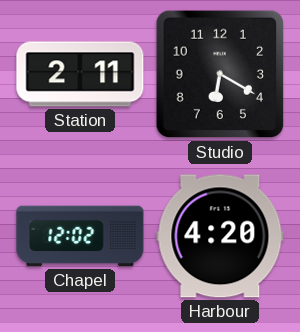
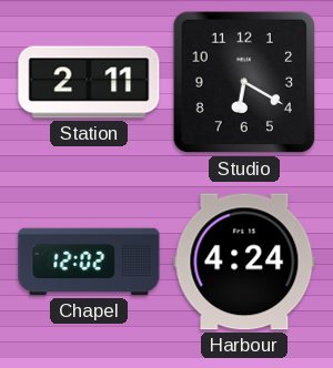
Harbour: 4:20 -> 4:24 (244, 262)
